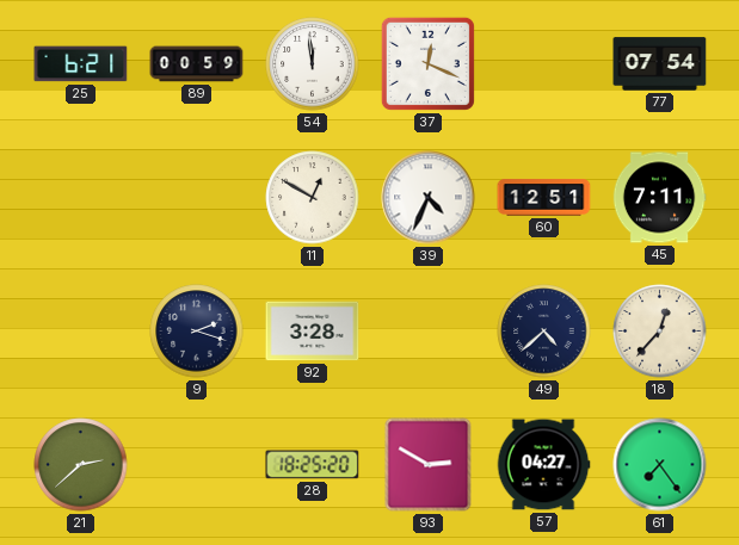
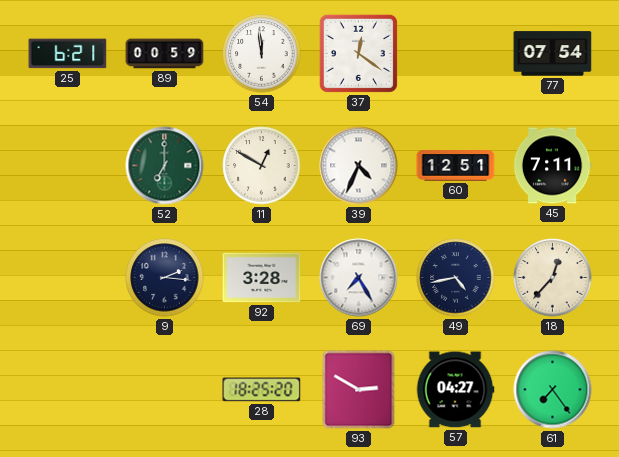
37: 12:19 -> 12:21 (358, 53)
52: none -> 7:00 (165, 166)
9: 2:18 -> 2:16 (165, 278)
69: none -> 7:25 (359, 278)
49: 4:38 -> 4:43 (456, 278)
21: 2:38 -> none (81, 465)
